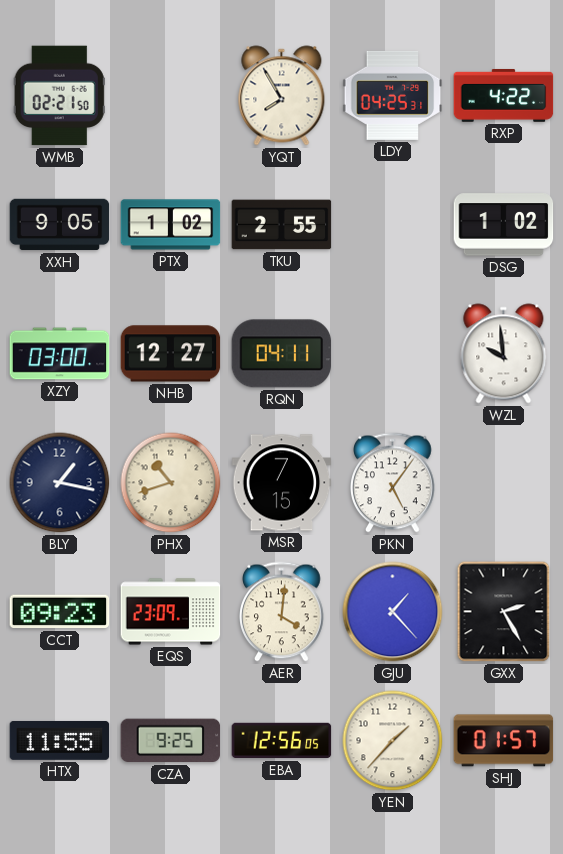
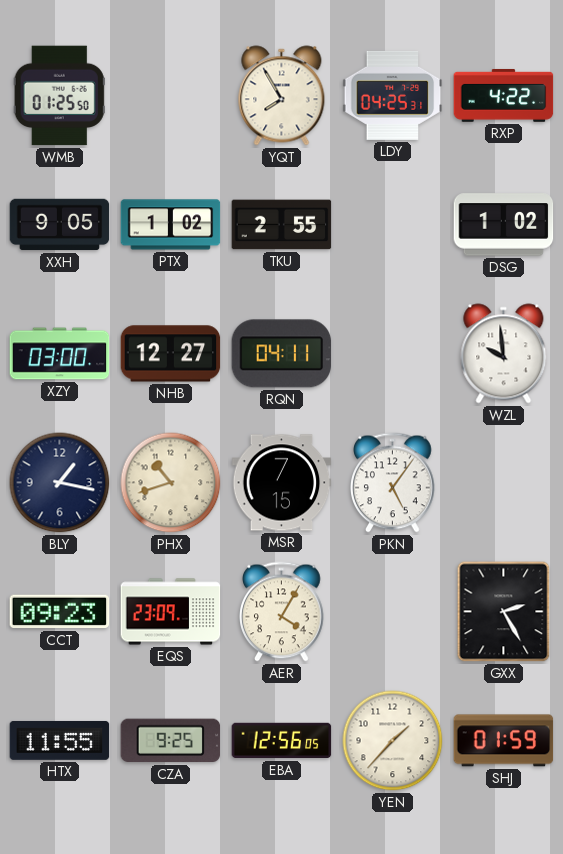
WMB: 02:21 -> 01:25 (59, 96)
AER: 4:01 -> 4:05 (282, 612)
GJU: 1:23 -> none (393, 612)
SHJ: 01:57 -> 01:59 (504, 741)
